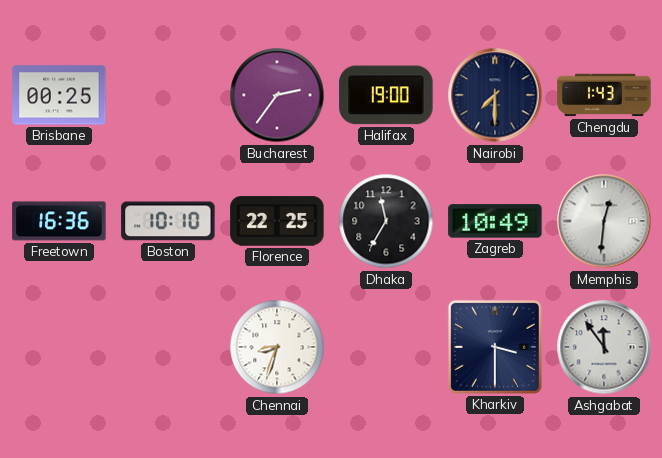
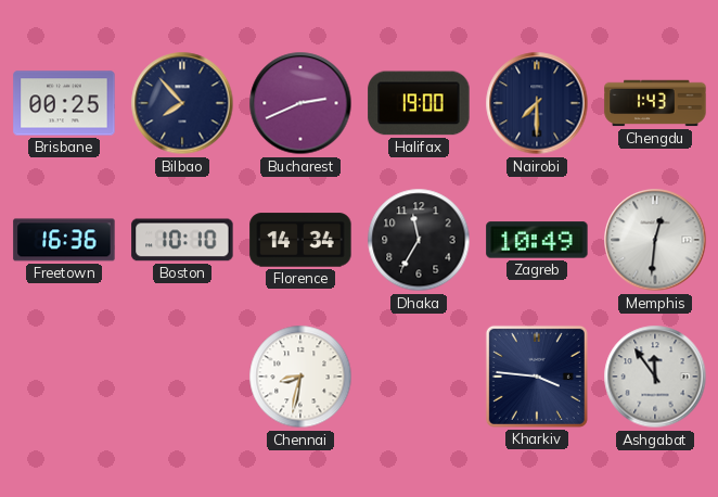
Bilbao: none -> 7:53 (182, 103)
Bucharest: 2:36 -> 2:41 (300, 103)
Florence: 22:25 -> 14:34 (300, 240)
Chennai: 8:33 -> 8:32 (300, 377)
Kharkiv: 3:30 -> 3:46 (537, 377)
